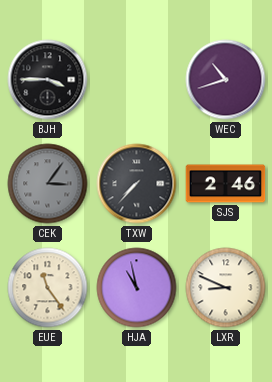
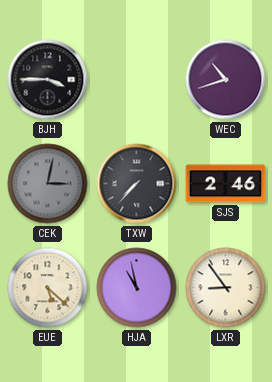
CEK: 3:06 -> 3:02 (48, 184)
EUE: 11:24 -> 5:22 (48, 288)
LXR: 8:49 -> 8:54 (226, 288)
